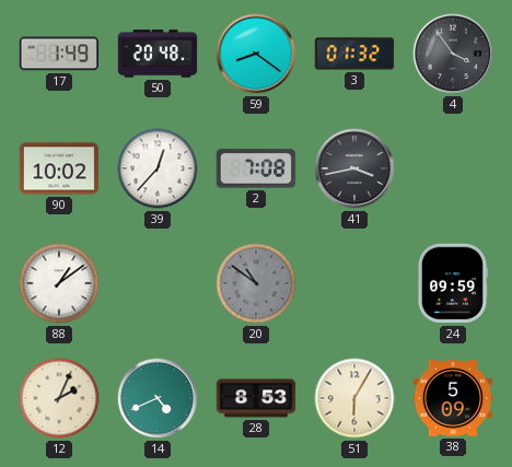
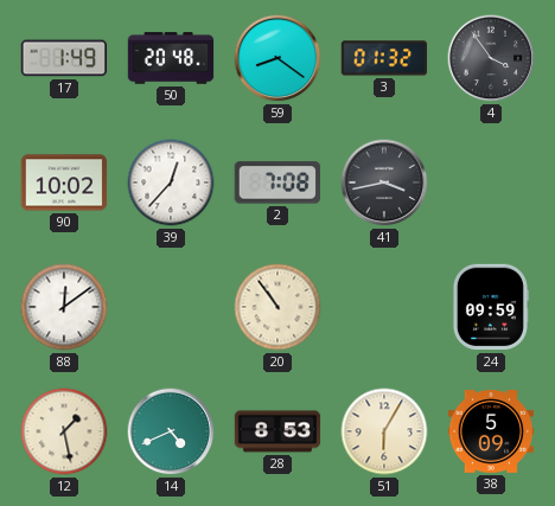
88: 1:09 -> 12:09 (64, 307)
20: 10:51 -> 10:54 (277, 307)
20 dial: grey -> cream (277, 307)
12: 2:04 -> 1:28 (64, 431)
